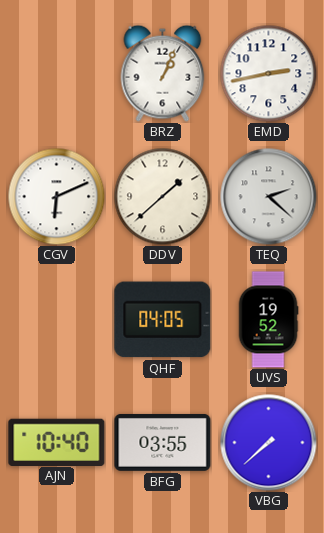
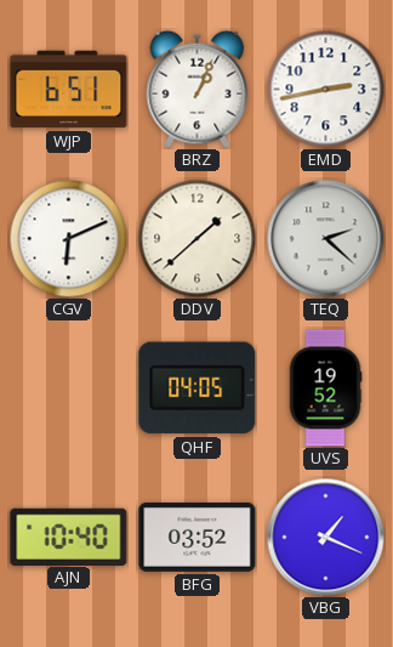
WJP: none -> 6:51 (69, 90)
BFG: 03:55 -> 03:52 (198, 537)
VBG: 7:38 -> 1:19 (326, 538)
